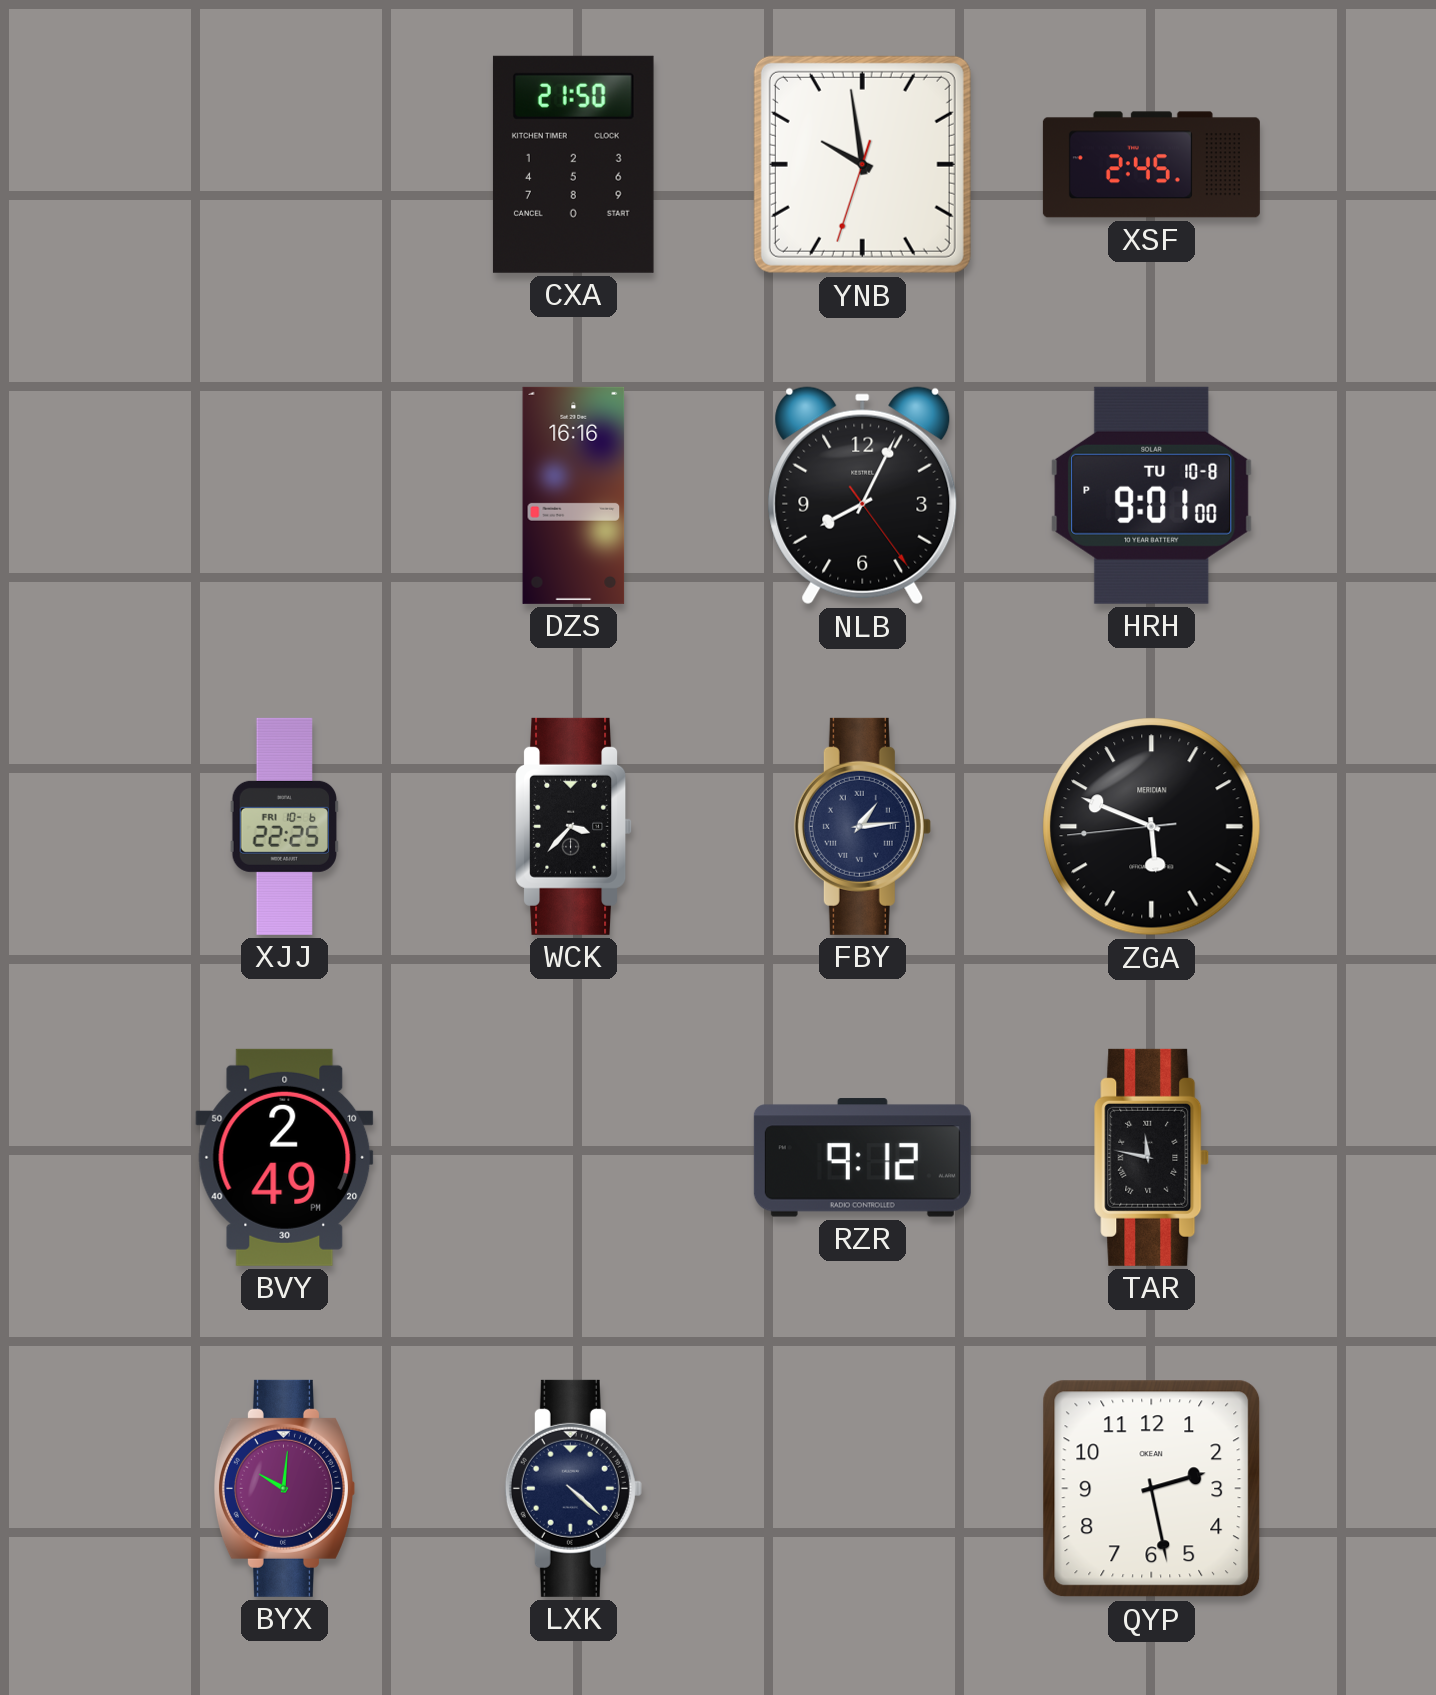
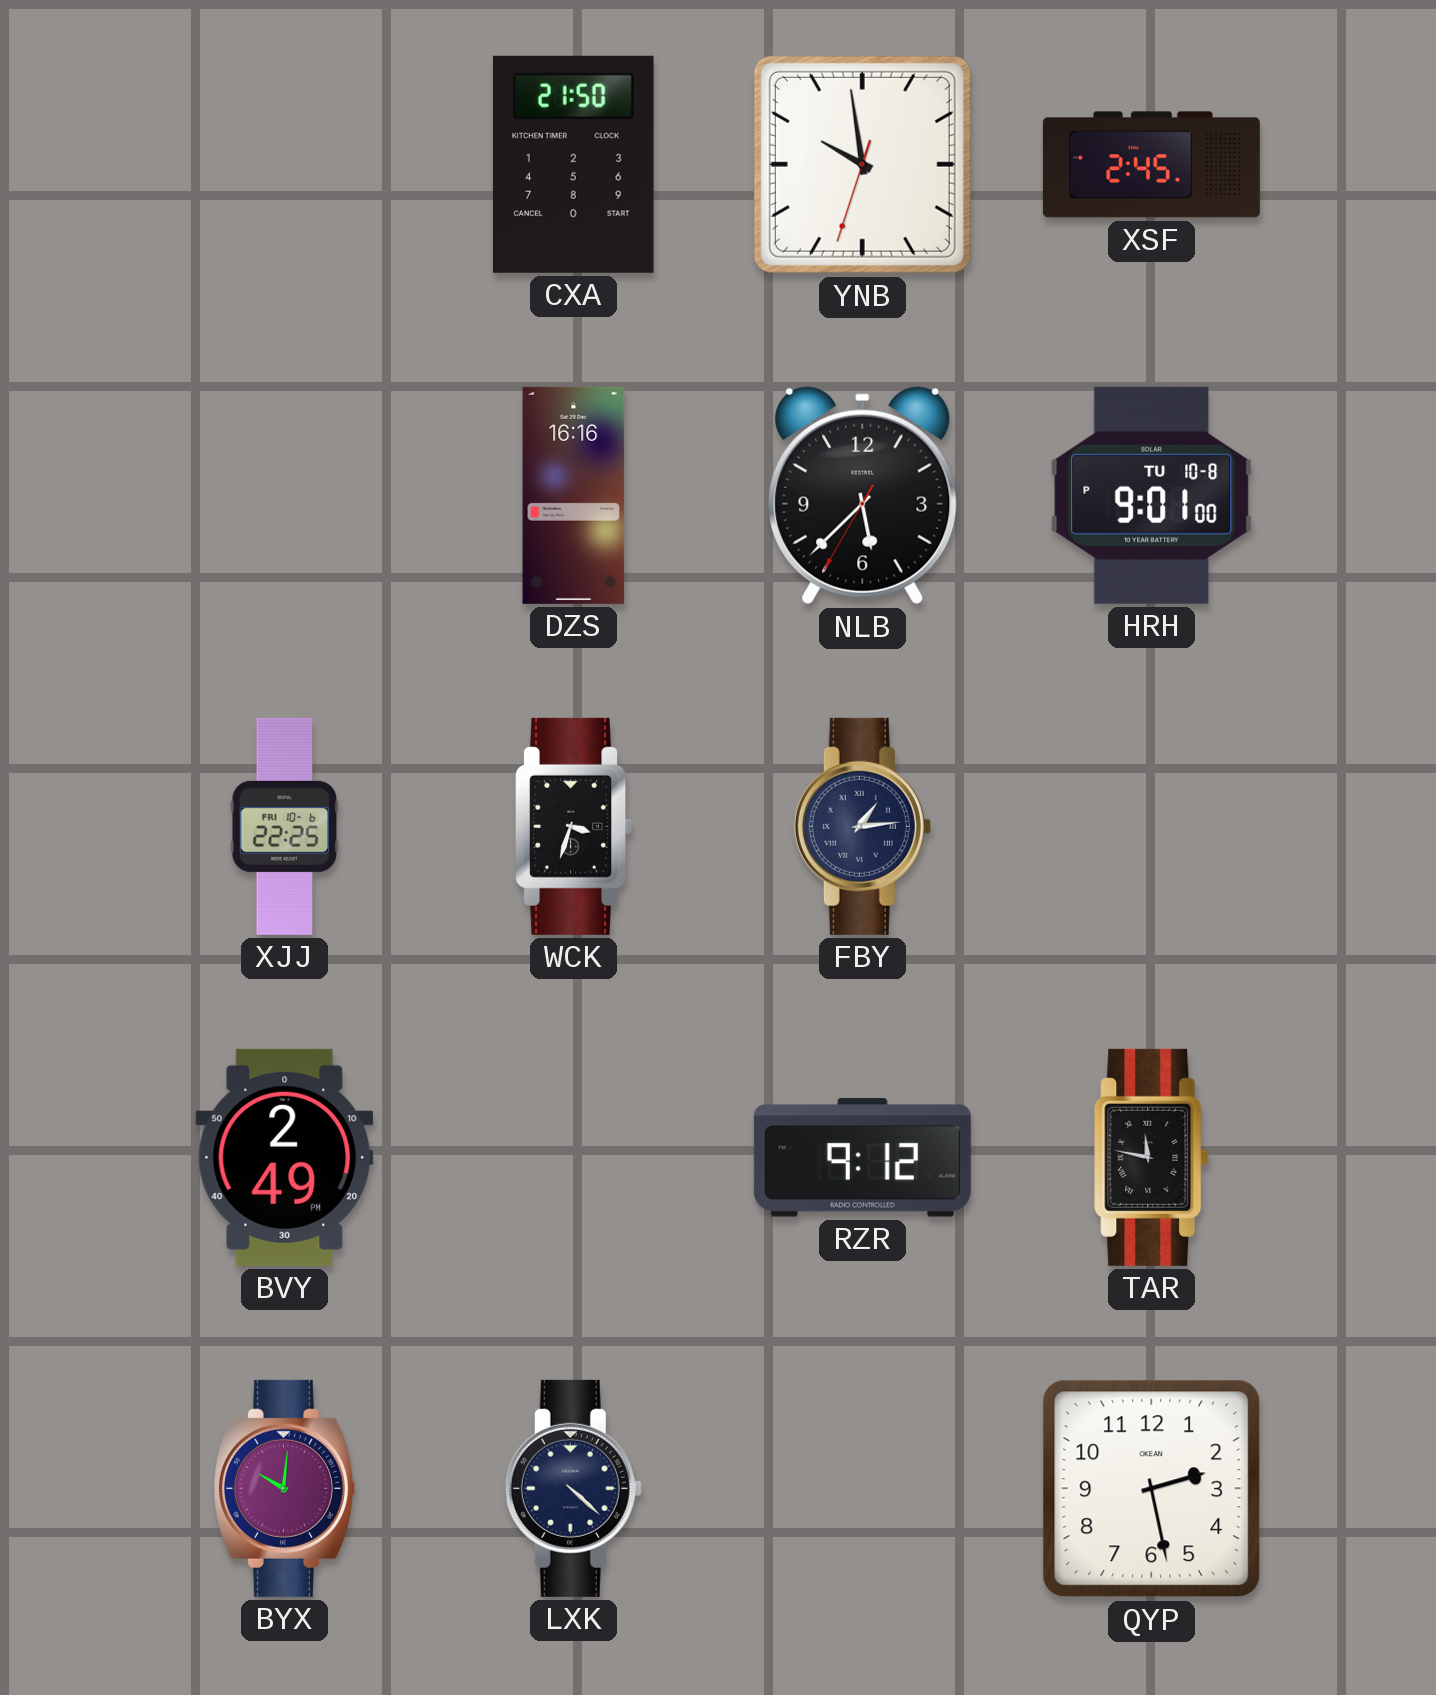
NLB: 8:04 -> 5:37 (863, 496)
WCK: 3:37 -> 3:33 (574, 826)
ZGA: 5:48 -> none (1152, 827)
